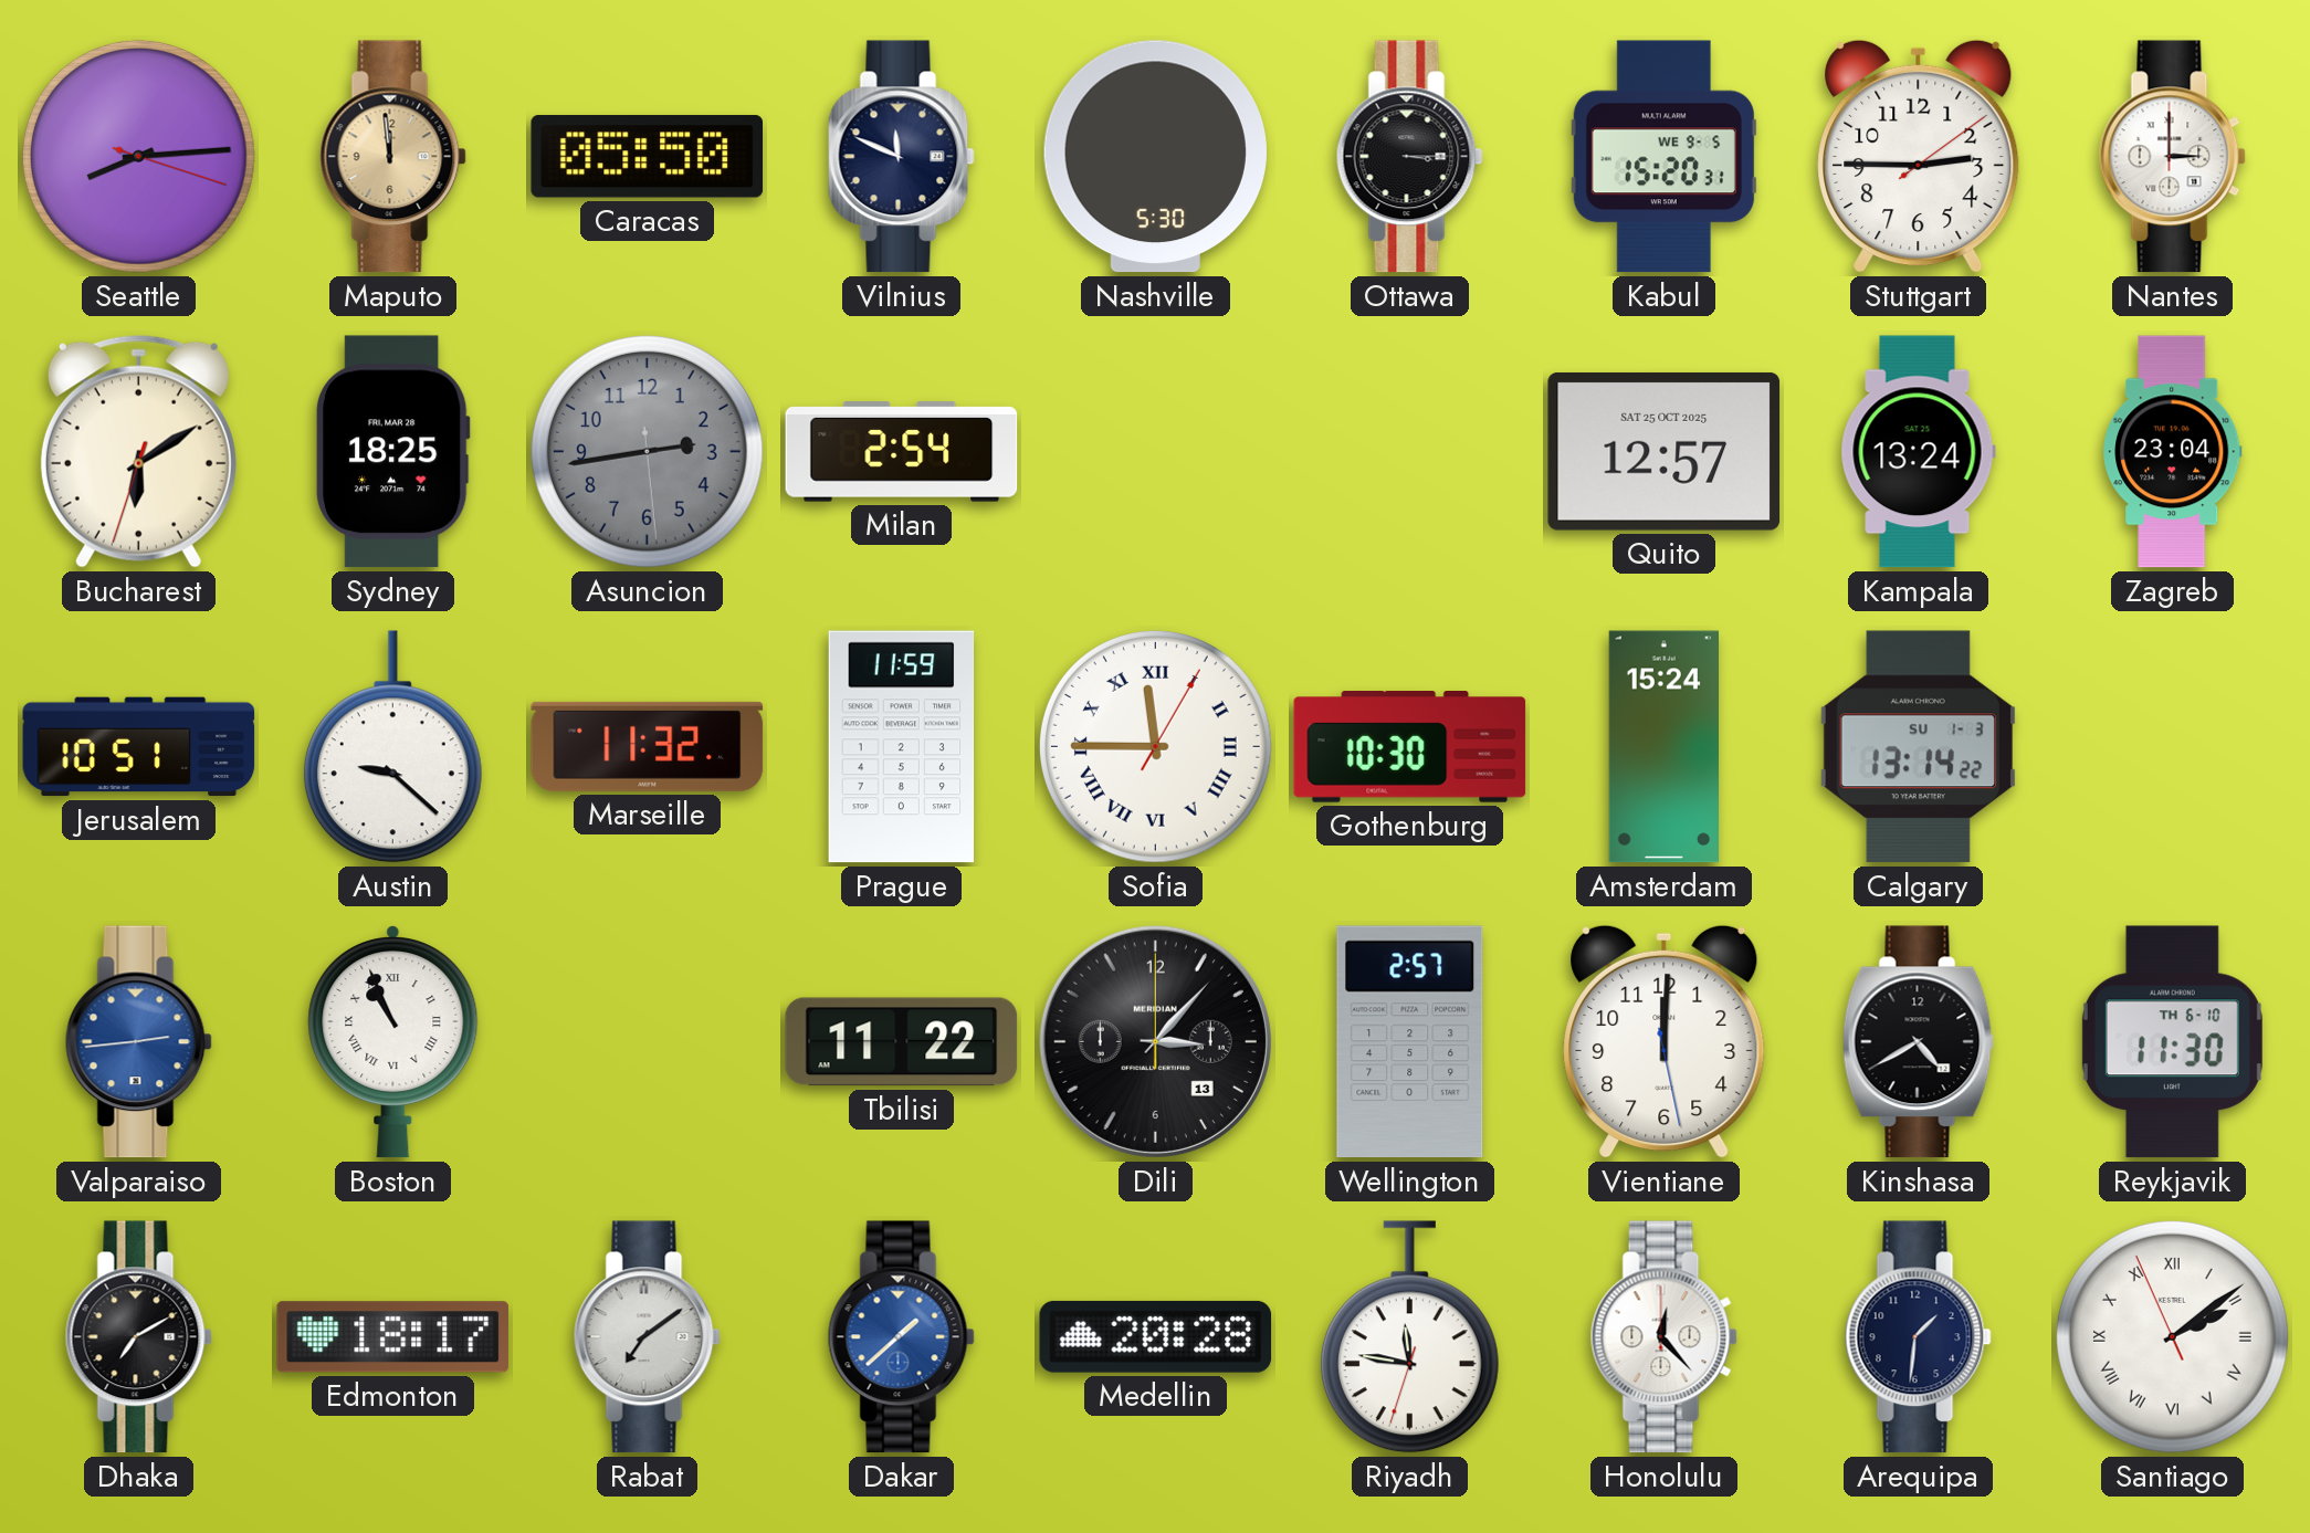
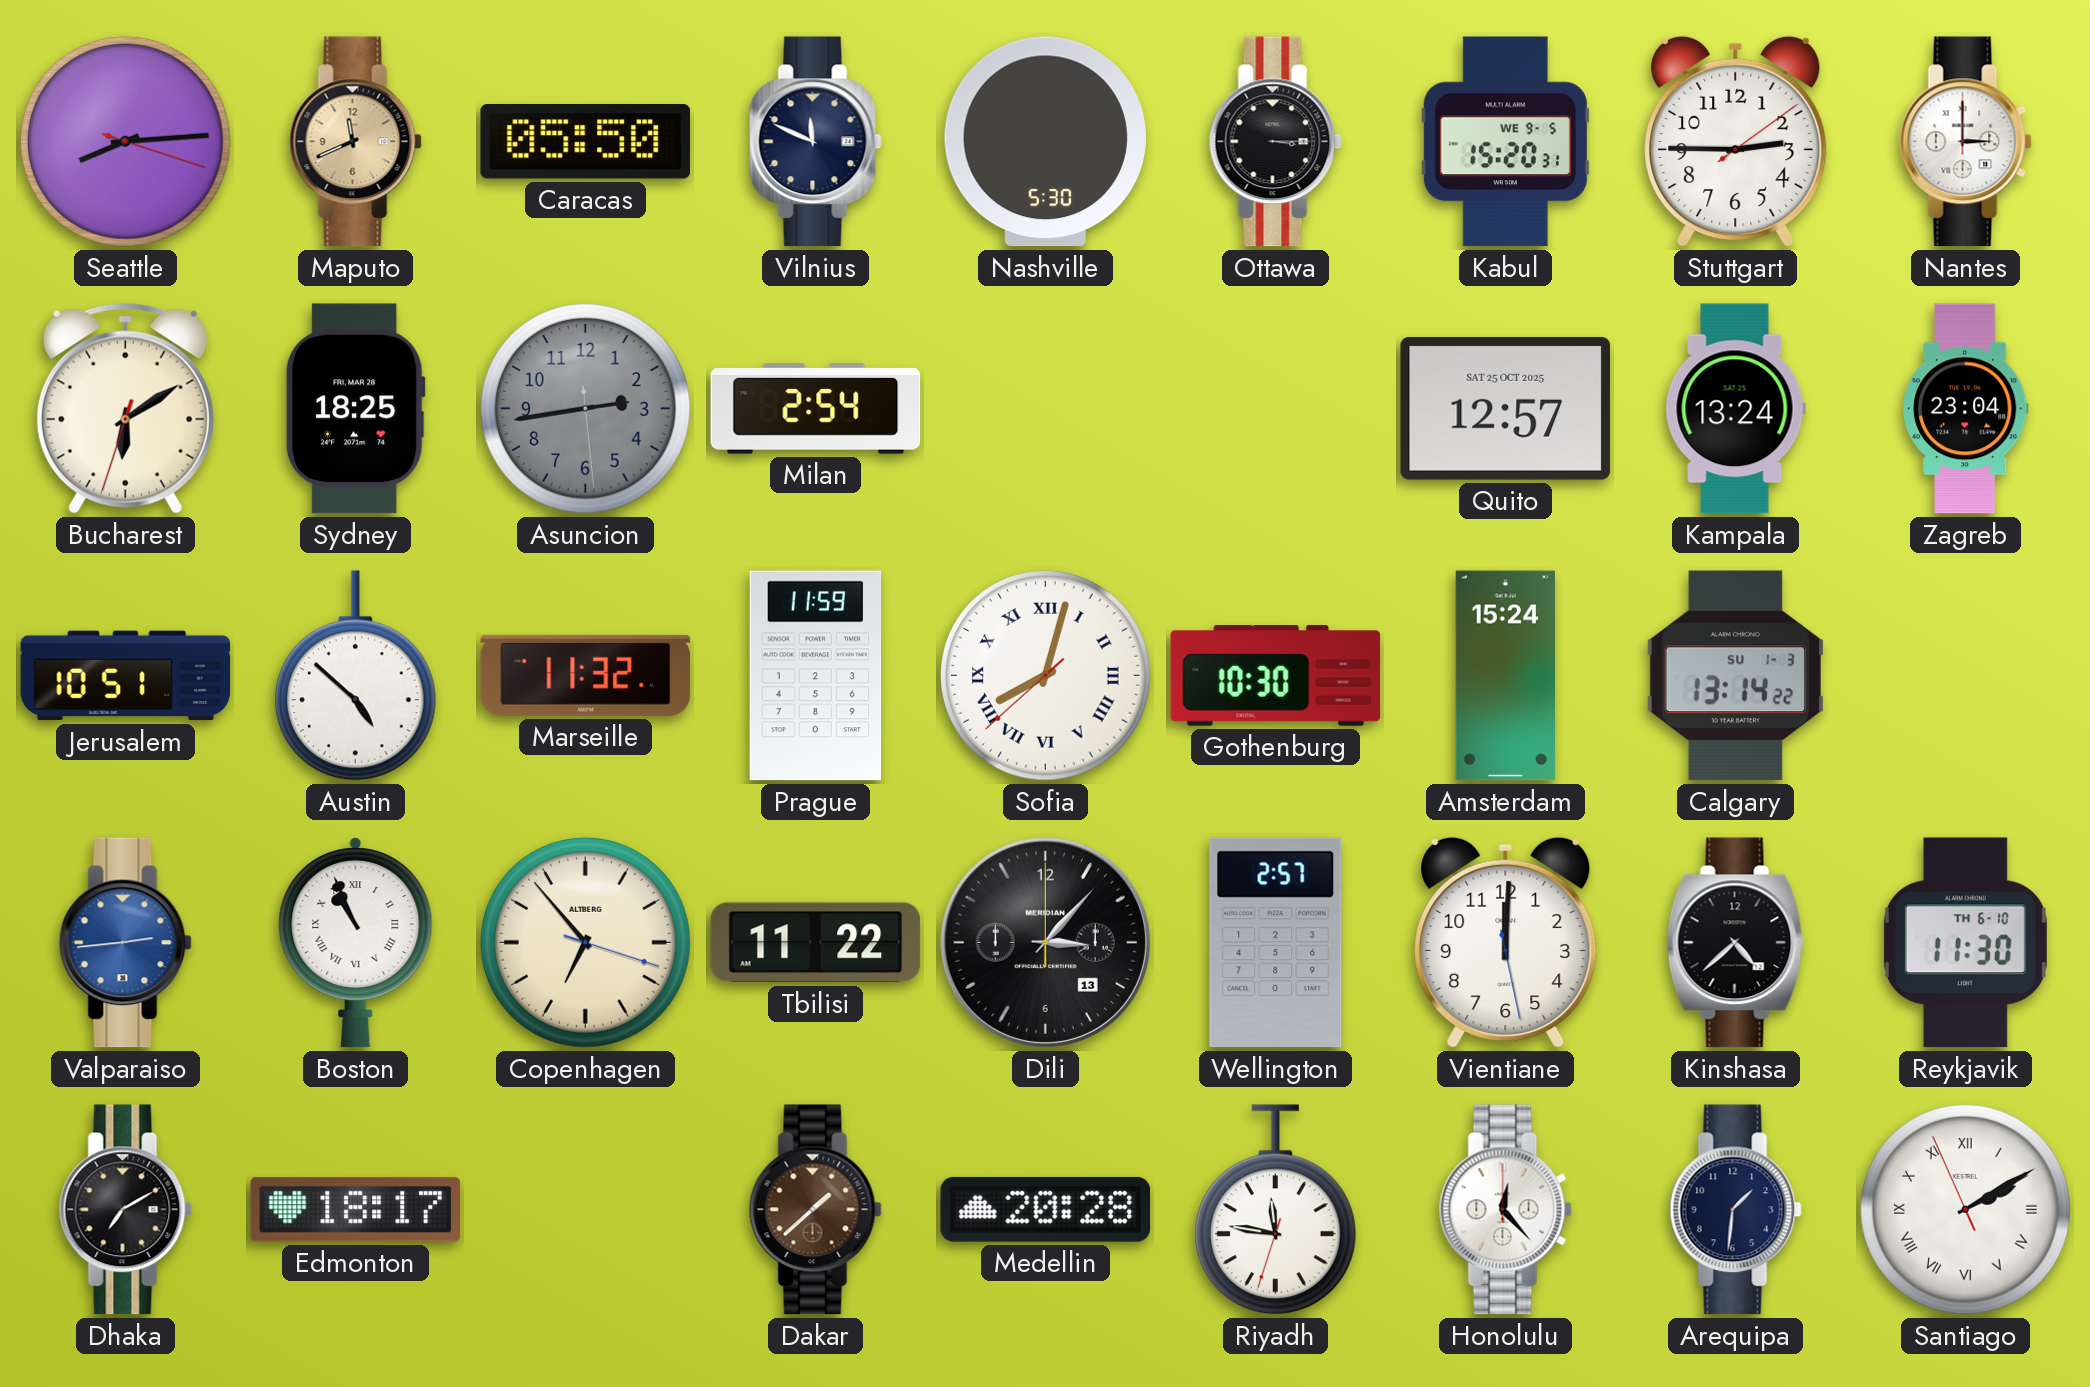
Maputo: 11:59 -> 11:41 (355, 142)
Austin: 9:22 -> 4:52 (355, 676)
Sofia: 11:45 -> 8:02 (1045, 675)
Copenhagen: none -> 6:53 (585, 942)
Kinshasa: 4:40 -> 4:38 (1735, 943)
Rabat: 7:09 -> none (647, 1337)
Dakar dial: blue -> brown (815, 1210)
Santiago: 2:08 -> 2:09 (1965, 1209)
